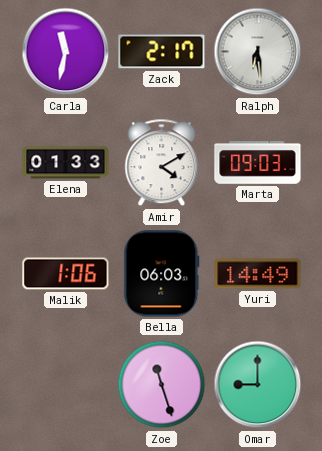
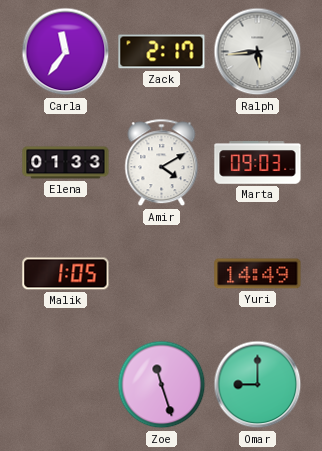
Carla: 11:32 -> 11:36 (66, 52)
Ralph: 6:29 -> 5:44 (258, 52)
Malik: 1:06 -> 1:05 (66, 274)
Bella: 06:03 -> none (162, 274)
